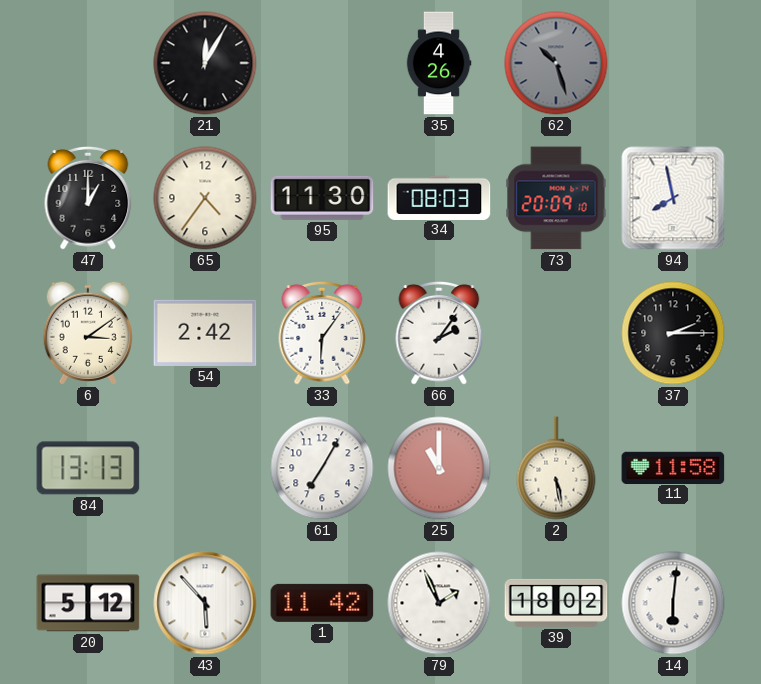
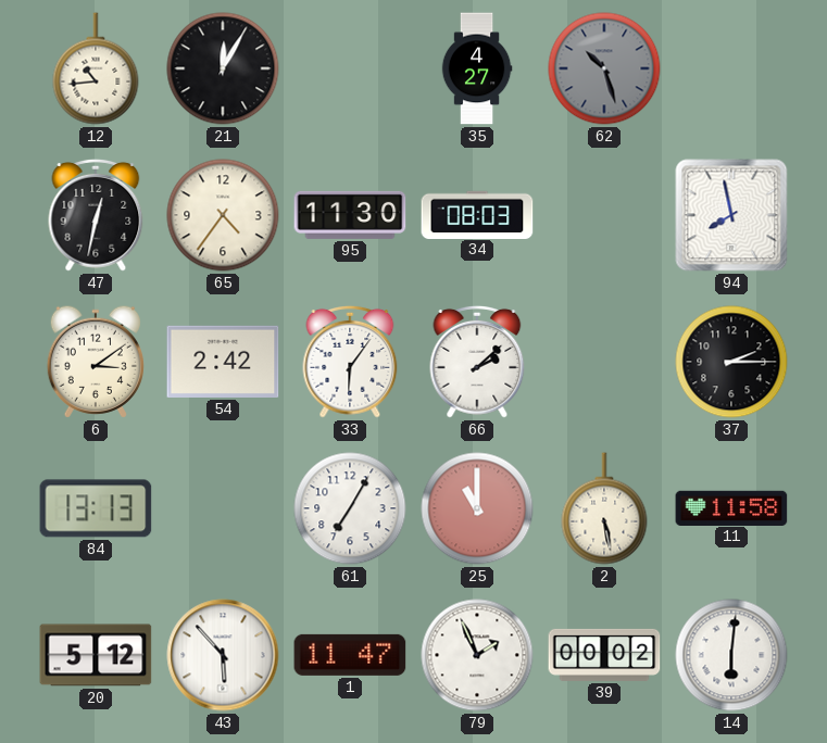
12: none -> 10:44 (96, 68)
35: 4:26 -> 4:27 (477, 68)
47: 1:00 -> 12:32 (96, 215)
73: 20:09 -> none (556, 198)
66: 2:06 -> 2:08 (477, 362)
1: 11:42 -> 11:47 (350, 655)
39: 18:02 -> 00:02 (604, 655)
